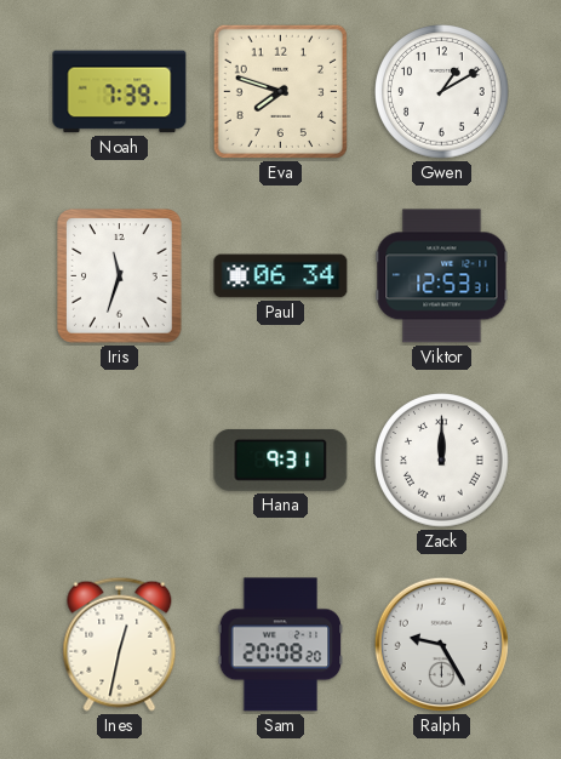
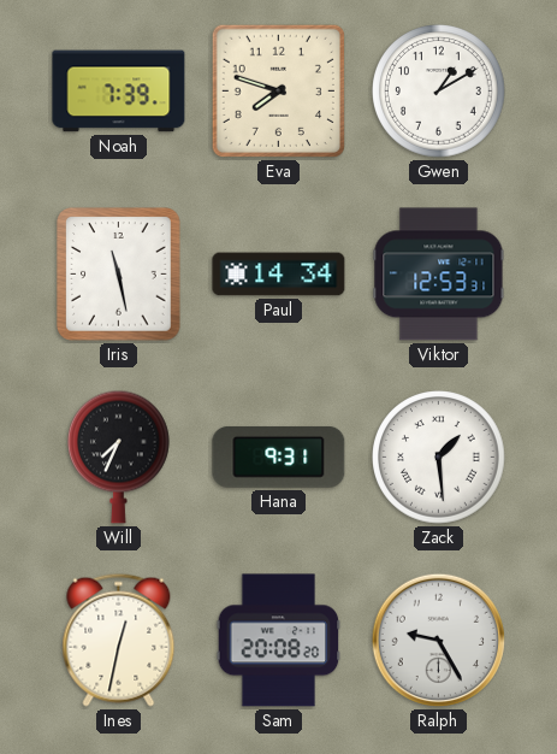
Iris: 11:33 -> 11:28 (119, 275)
Paul: 06:34 -> 14:34 (279, 275)
Will: none -> 7:34 (119, 456)
Zack: 12:00 -> 1:29 (439, 458)
